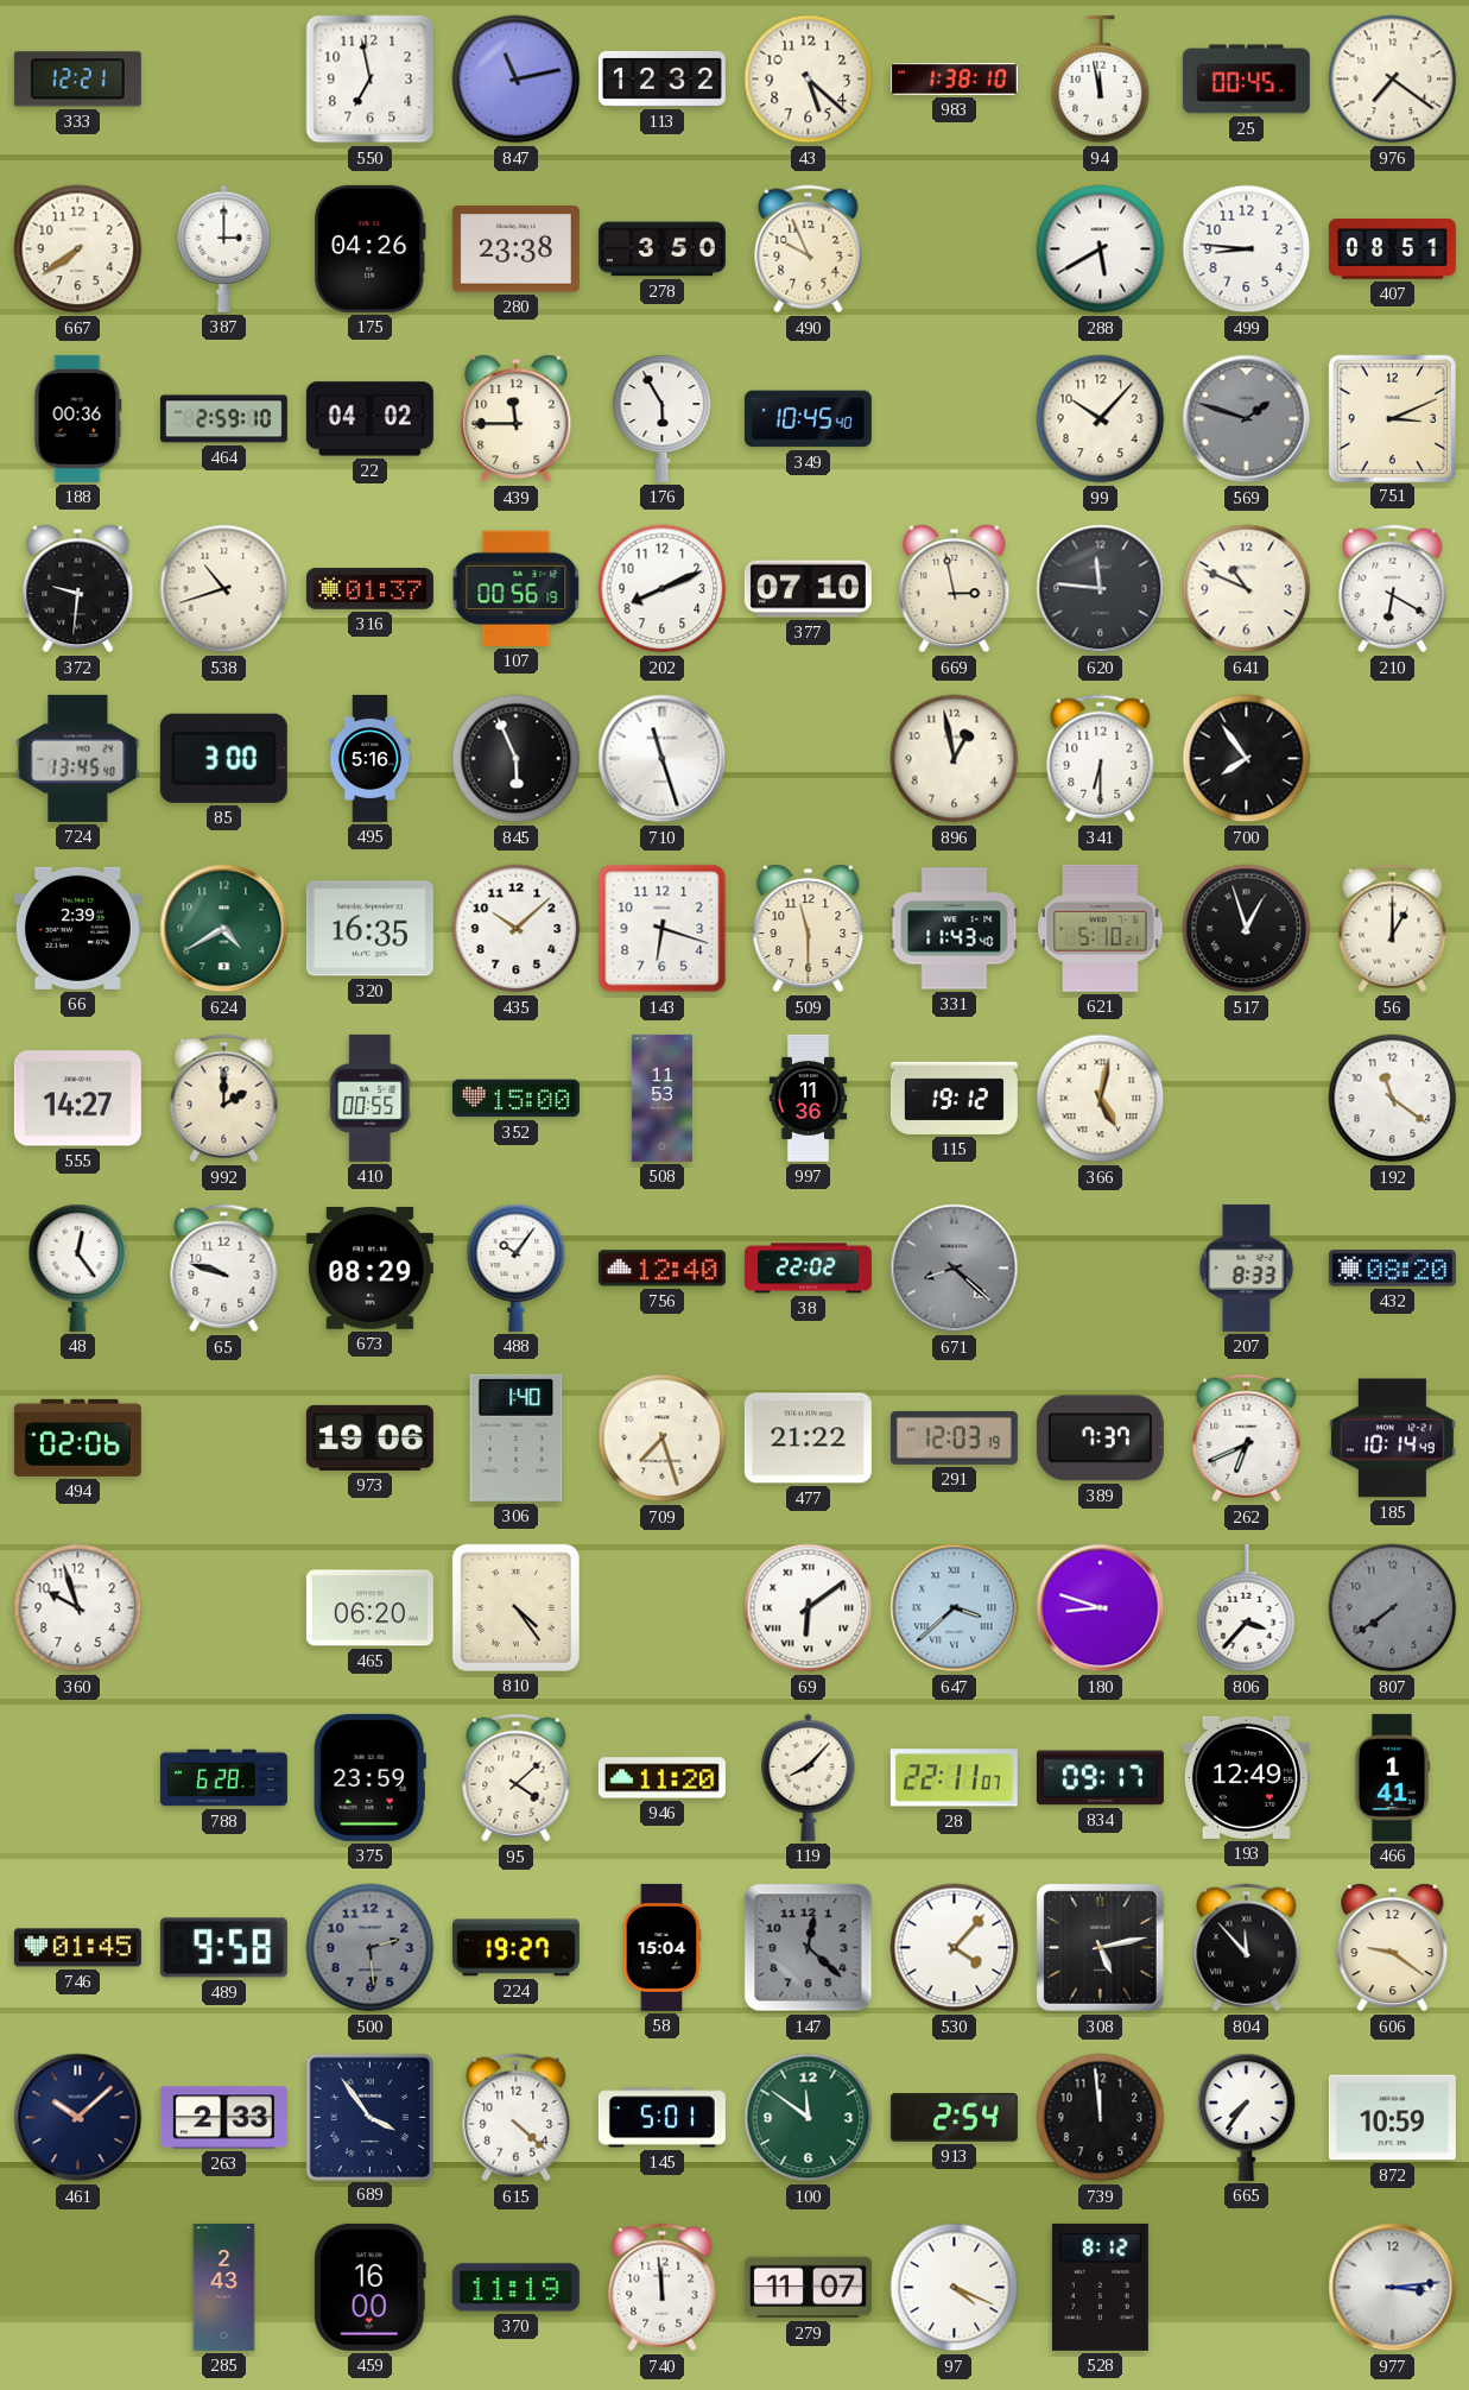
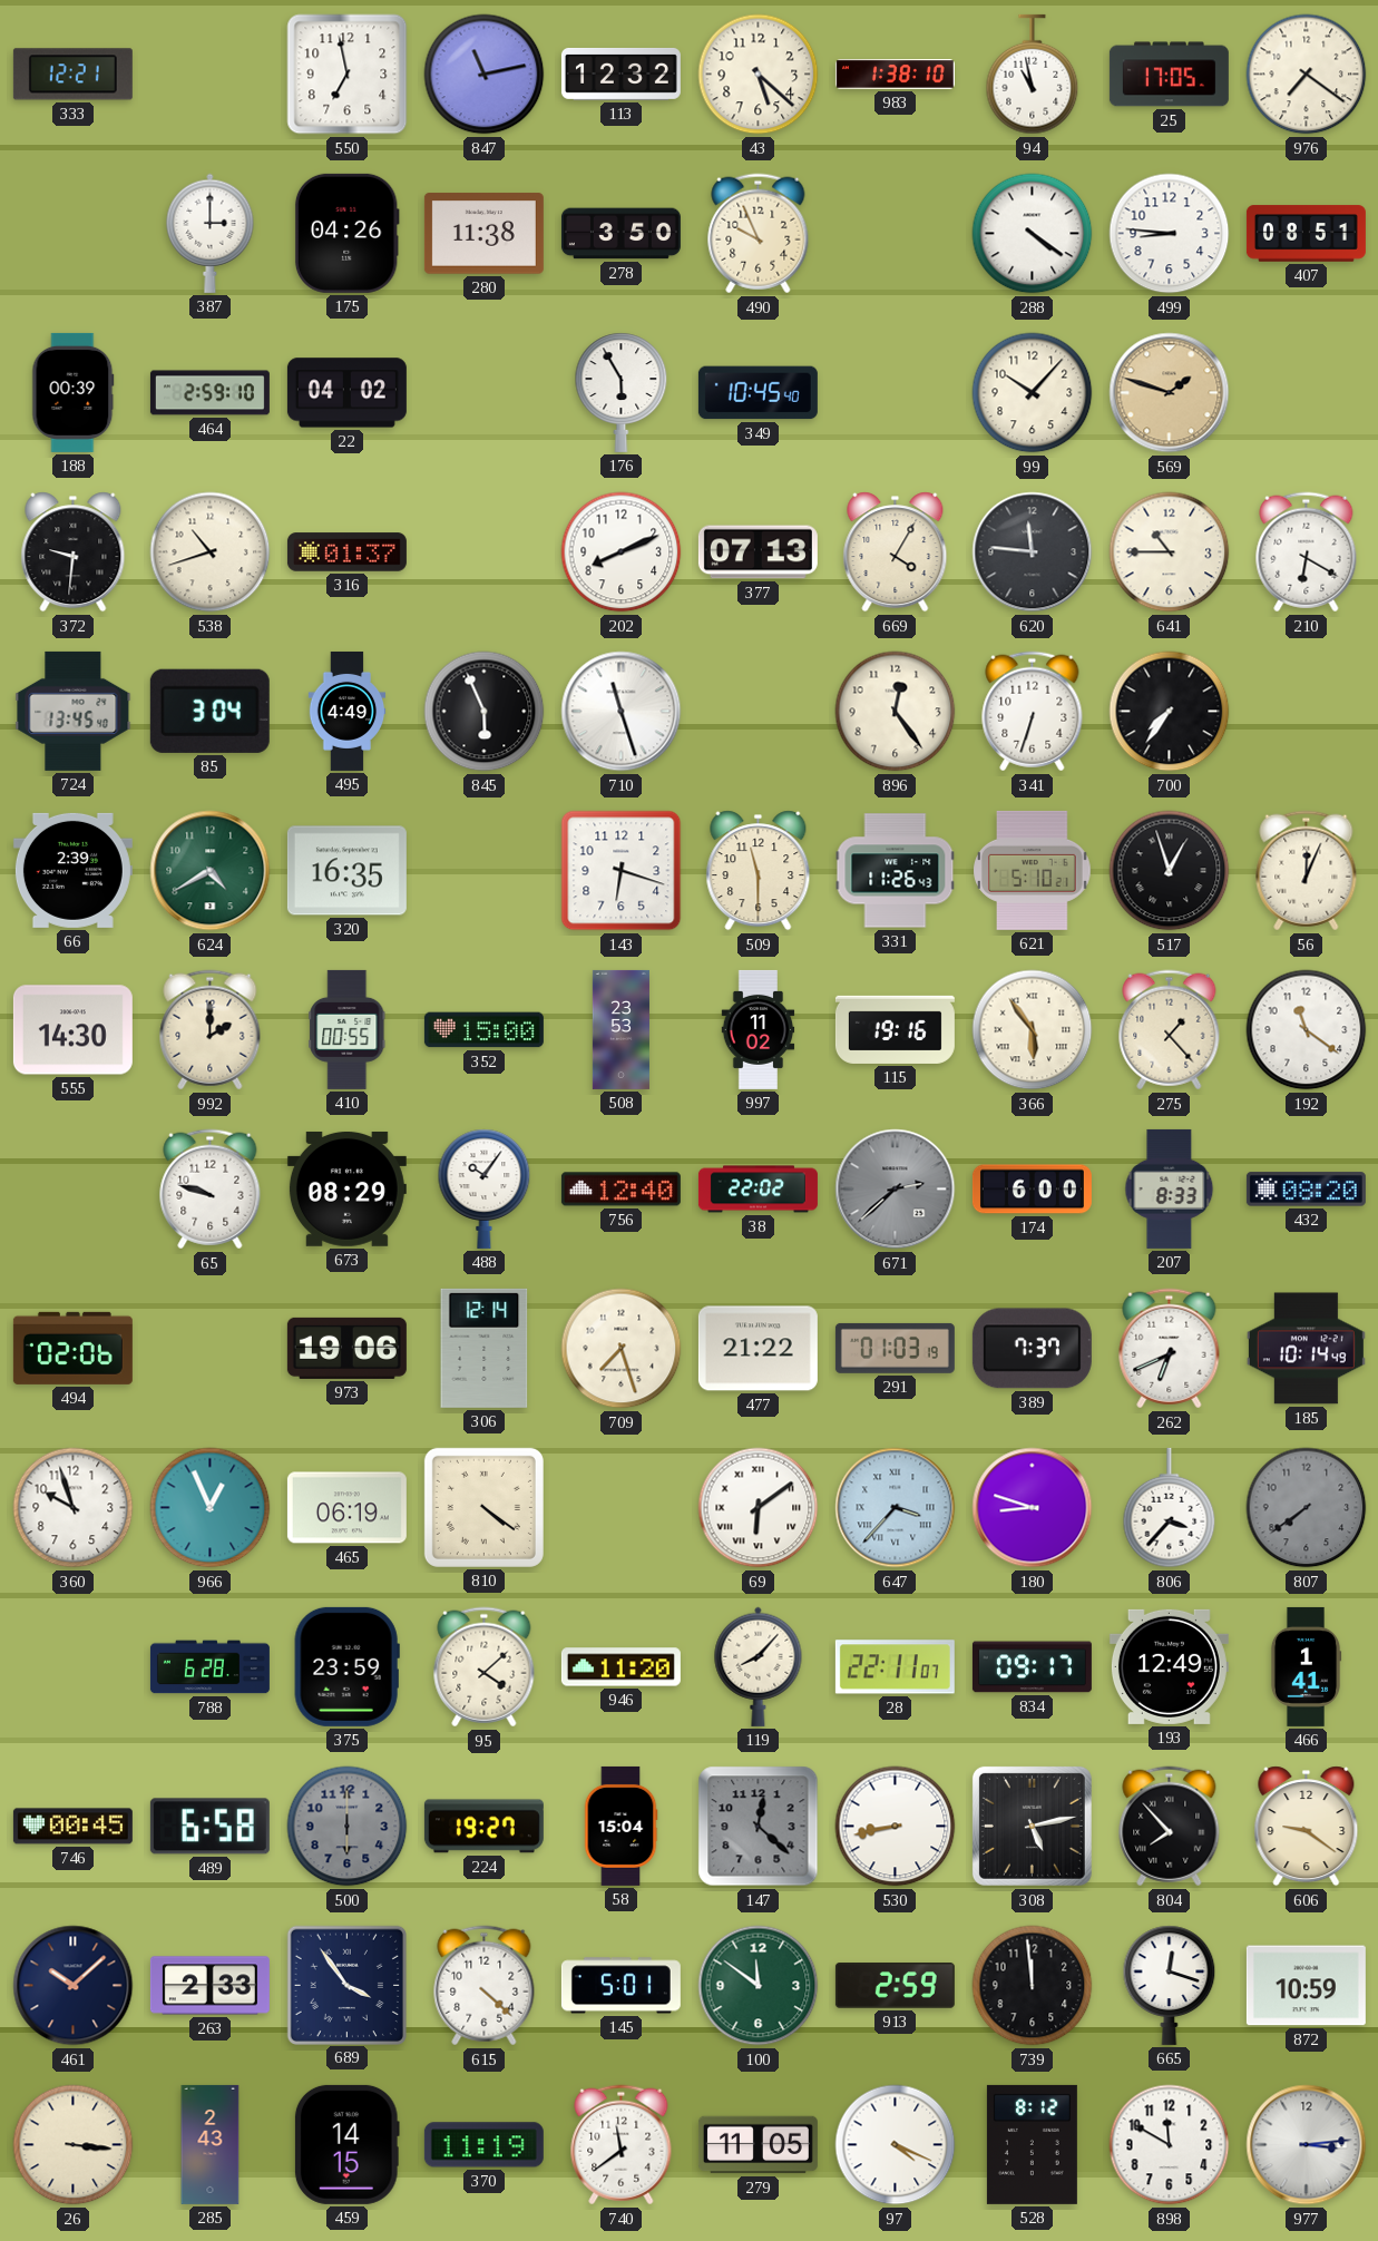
94: 11:58 -> 10:58 (1033, 75)
25: 00:45 -> 17:05 (1169, 75)
667: 7:39 -> none (78, 249)
280: 23:38 -> 11:38 (483, 234)
288: 5:40 -> 4:21 (1033, 234)
188: 00:36 -> 00:39 (74, 392)
439: 11:45 -> none (517, 419)
569 dial: grey -> champagne (1170, 393)
751: 3:11 -> none (1392, 418)
107: 00:56 -> none (517, 588)
377: 07:10 -> 07:13 (758, 552)
669: 2:58 -> 4:05 (896, 552)
641: 10:49 -> 10:45 (1170, 552)
85: 3:00 -> 3:04 (209, 711)
495: 5:16 -> 4:49 (348, 711)
896: 12:58 -> 12:24 (896, 712)
341: 6:30 -> 6:33 (1033, 712)
700: 7:54 -> 7:36 (1170, 712)
435: 10:08 -> none (517, 929)
331: 11:43 -> 11:26 (896, 871)
56: 1:00 -> 12:04 (1307, 871)
555: 14:27 -> 14:30 (72, 1030)
508: 11:53 -> 23:53 (620, 1029)
997: 11:36 -> 11:02 (759, 1029)
115: 19:12 -> 19:16 (895, 1029)
366: 5:02 -> 5:54 (1033, 1030)
275: none -> 1:23 (1170, 1030)
48: 12:24 -> none (78, 1267)
671: 8:22 -> 2:38 (896, 1190)
174: none -> 6:00 (1032, 1190)
306: 1:40 -> 12:14 (485, 1348)
291: 12:03 -> 01:03 (895, 1348)
966: none -> 12:56 (211, 1508)
465: 06:20 -> 06:19 (346, 1508)
810: 4:24 -> 4:21 (483, 1507)
647: 3:38 -> 3:37 (896, 1508)
746: 01:45 -> 00:45 (72, 1827)
489: 9:58 -> 6:58 (209, 1827)
500: 2:29 -> 6:00 (348, 1827)
530: 4:07 -> 8:43 (896, 1827)
804: 11:53 -> 7:53 (1170, 1827)
913: 2:54 -> 2:59 (895, 1986)
665: 7:36 -> 12:18 (1170, 1985)
26: none -> 3:16 (74, 2145)
459: 16:00 -> 14:15 (346, 2144)
740: 11:59 -> 11:39 (622, 2145)
279: 11:07 -> 11:05 (758, 2145)
898: none -> 11:50 (1170, 2145)
